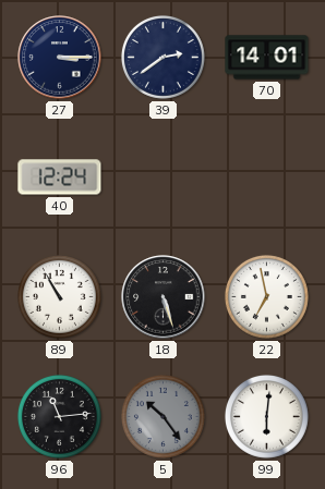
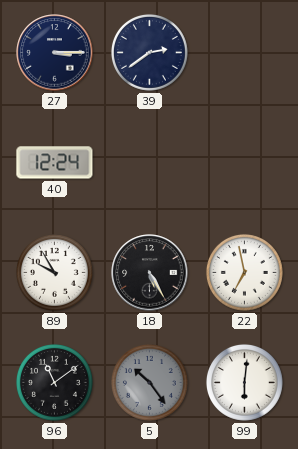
70: 14:01 -> none (267, 58)
89: 10:55 -> 9:55 (54, 272)
18: 5:27 -> 5:25 (150, 273)
96: 11:14 -> 11:09 (54, 382)
